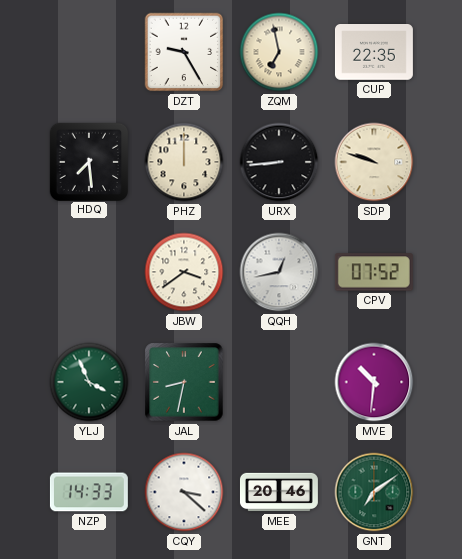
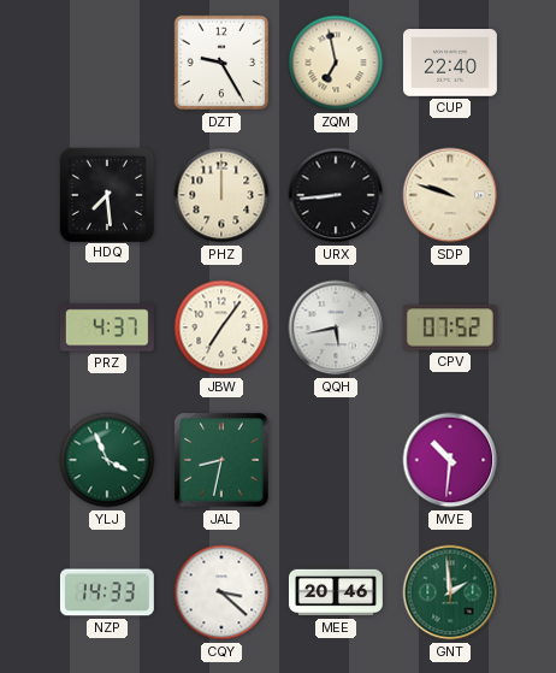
CUP: 22:35 -> 22:40 (450, 64)
PRZ: none -> 4:37 (107, 327)
JBW: 3:39 -> 7:06 (221, 327)
QQH: 12:43 -> 5:43 (336, 327)
GNT: 7:09 -> 1:59 (450, 592)
